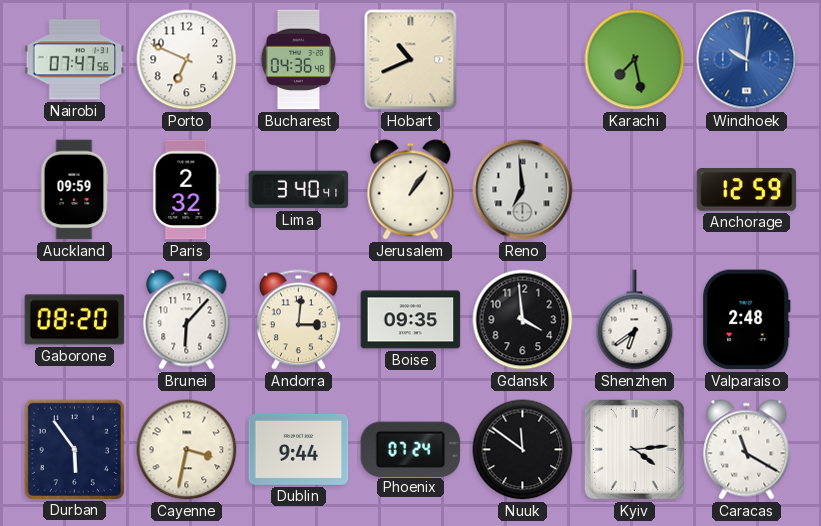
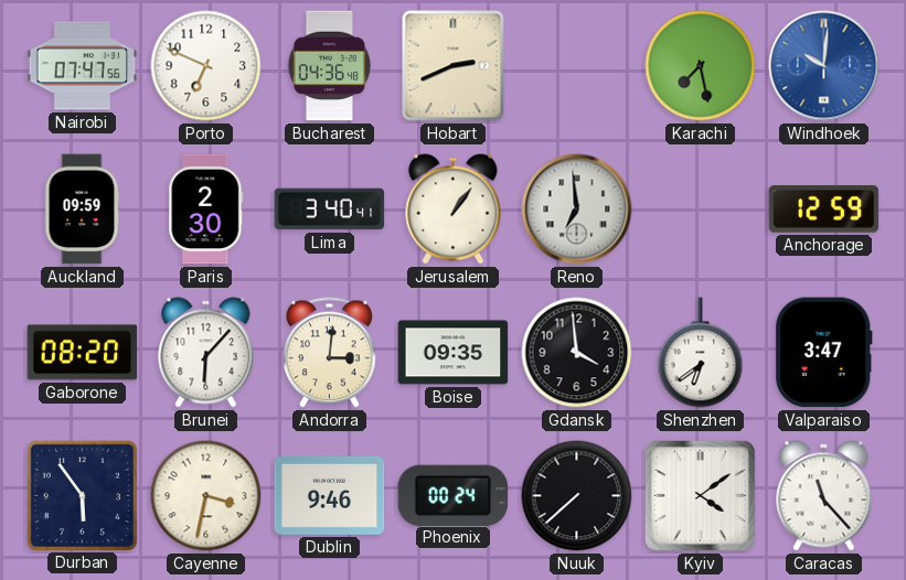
Hobart: 10:41 -> 2:41 (454, 66)
Paris: 2:32 -> 2:30 (206, 210)
Valparaiso: 2:48 -> 3:47 (824, 353)
Dublin: 9:44 -> 9:46 (330, 495)
Phoenix: 07:24 -> 00:24 (454, 495)
Nuuk: 11:51 -> 7:38 (577, 496)
Kyiv: 4:14 -> 4:09 (700, 495)
Caracas: 11:20 -> 11:23 (824, 496)
